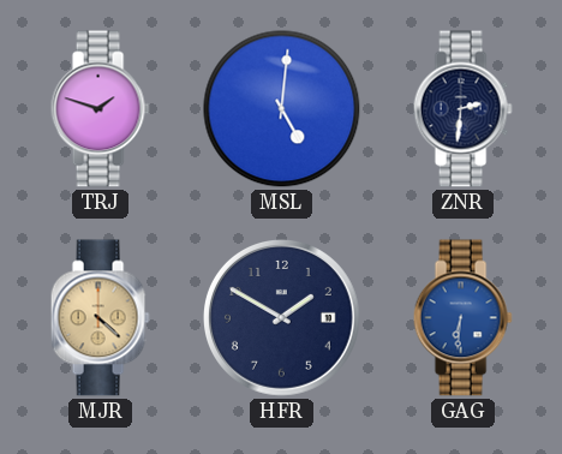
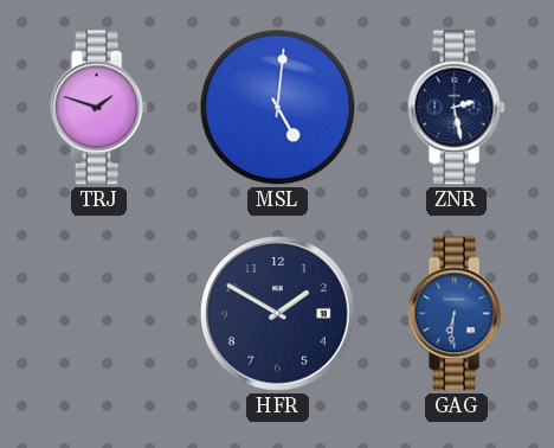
ZNR: 2:31 -> 2:28 (456, 108)
MJR: 4:22 -> none (100, 318)
